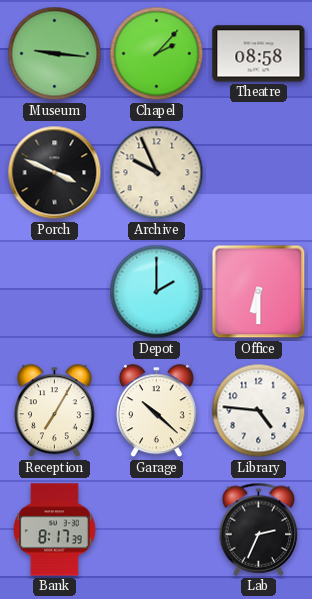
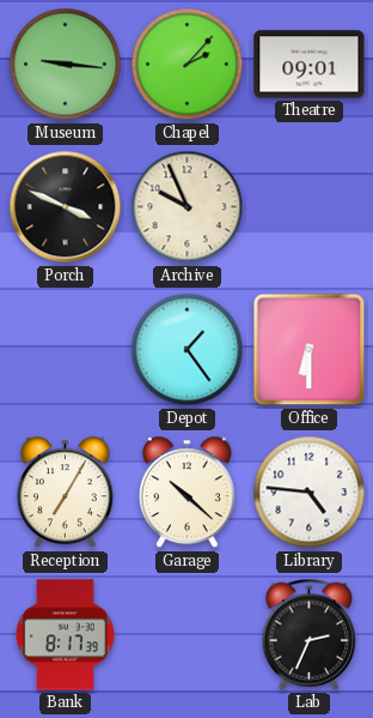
Theatre: 08:58 -> 09:01 (310, 65)
Depot: 2:00 -> 1:24 (188, 350)
